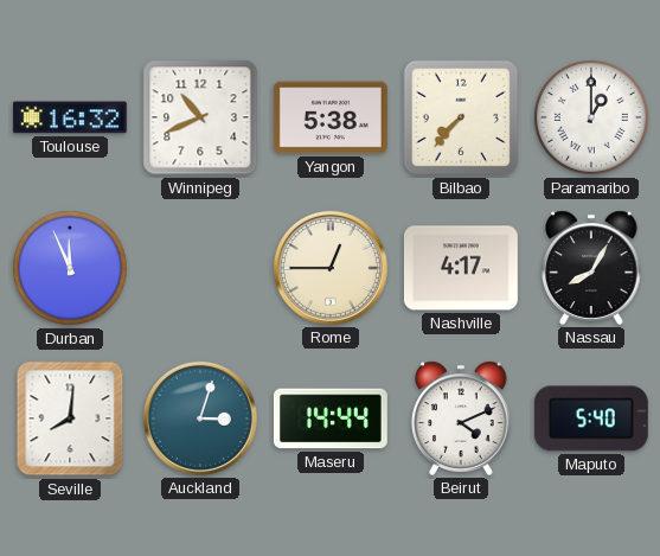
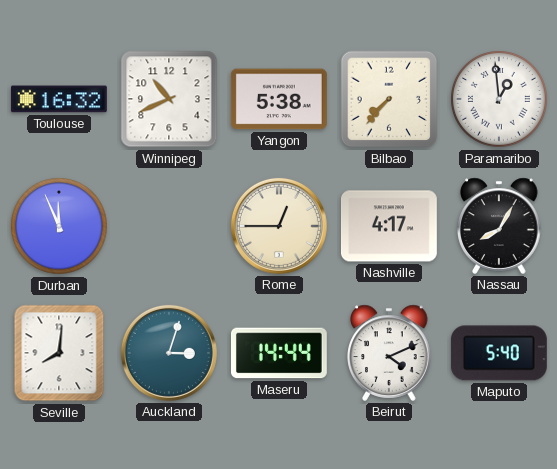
Paramaribo: 1:00 -> 12:59 (500, 100)
